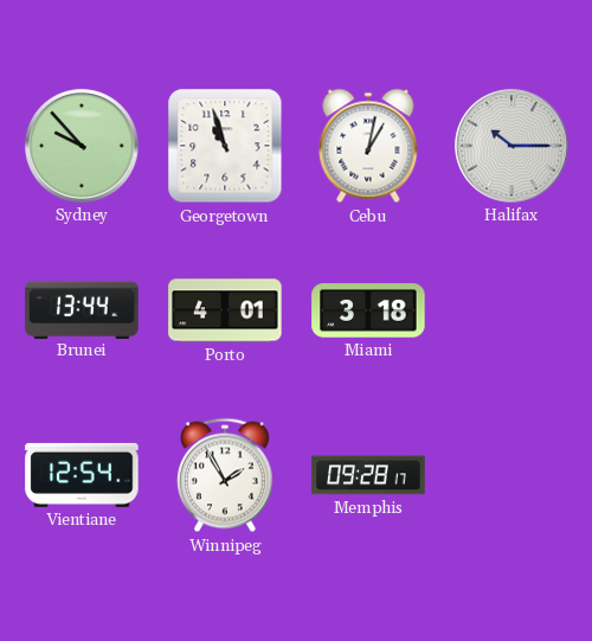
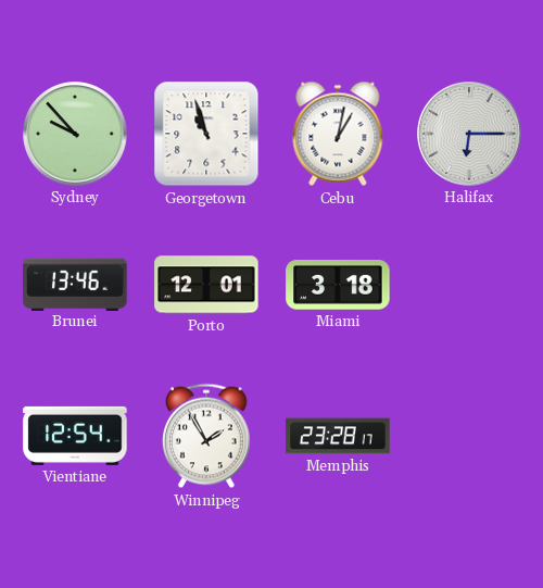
Halifax: 10:15 -> 6:15 (469, 134)
Brunei: 13:44 -> 13:46 (75, 284)
Porto: 4:01 -> 12:01 (206, 285)
Memphis: 09:28 -> 23:28 (338, 436)
